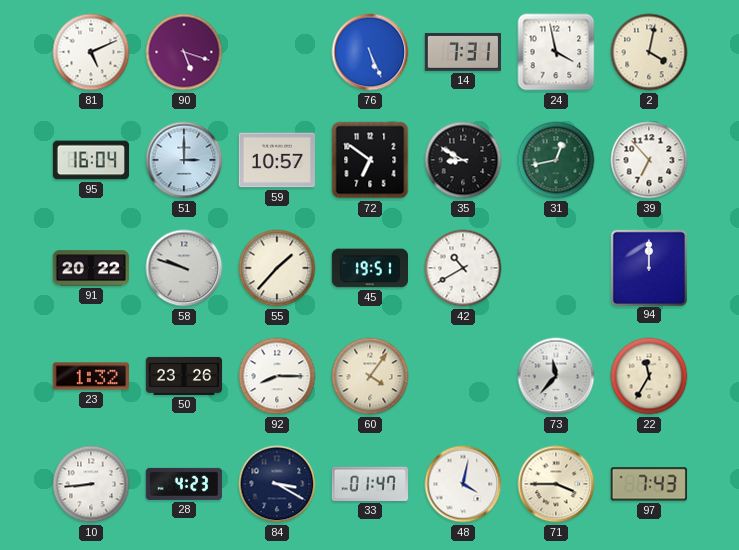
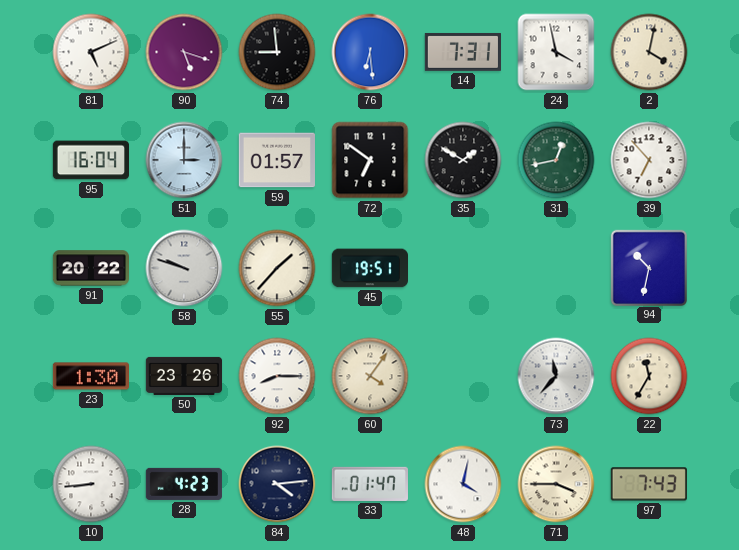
74: none -> 8:59 (277, 52)
76: 5:26 -> 6:29 (370, 52)
59: 10:57 -> 01:57 (276, 160)
35: 8:50 -> 1:50 (463, 160)
42: 10:40 -> none (463, 268)
94: 12:00 -> 10:32 (648, 267)
23: 1:32 -> 1:30 (90, 376)
84: 3:20 -> 4:14 (277, 484)
